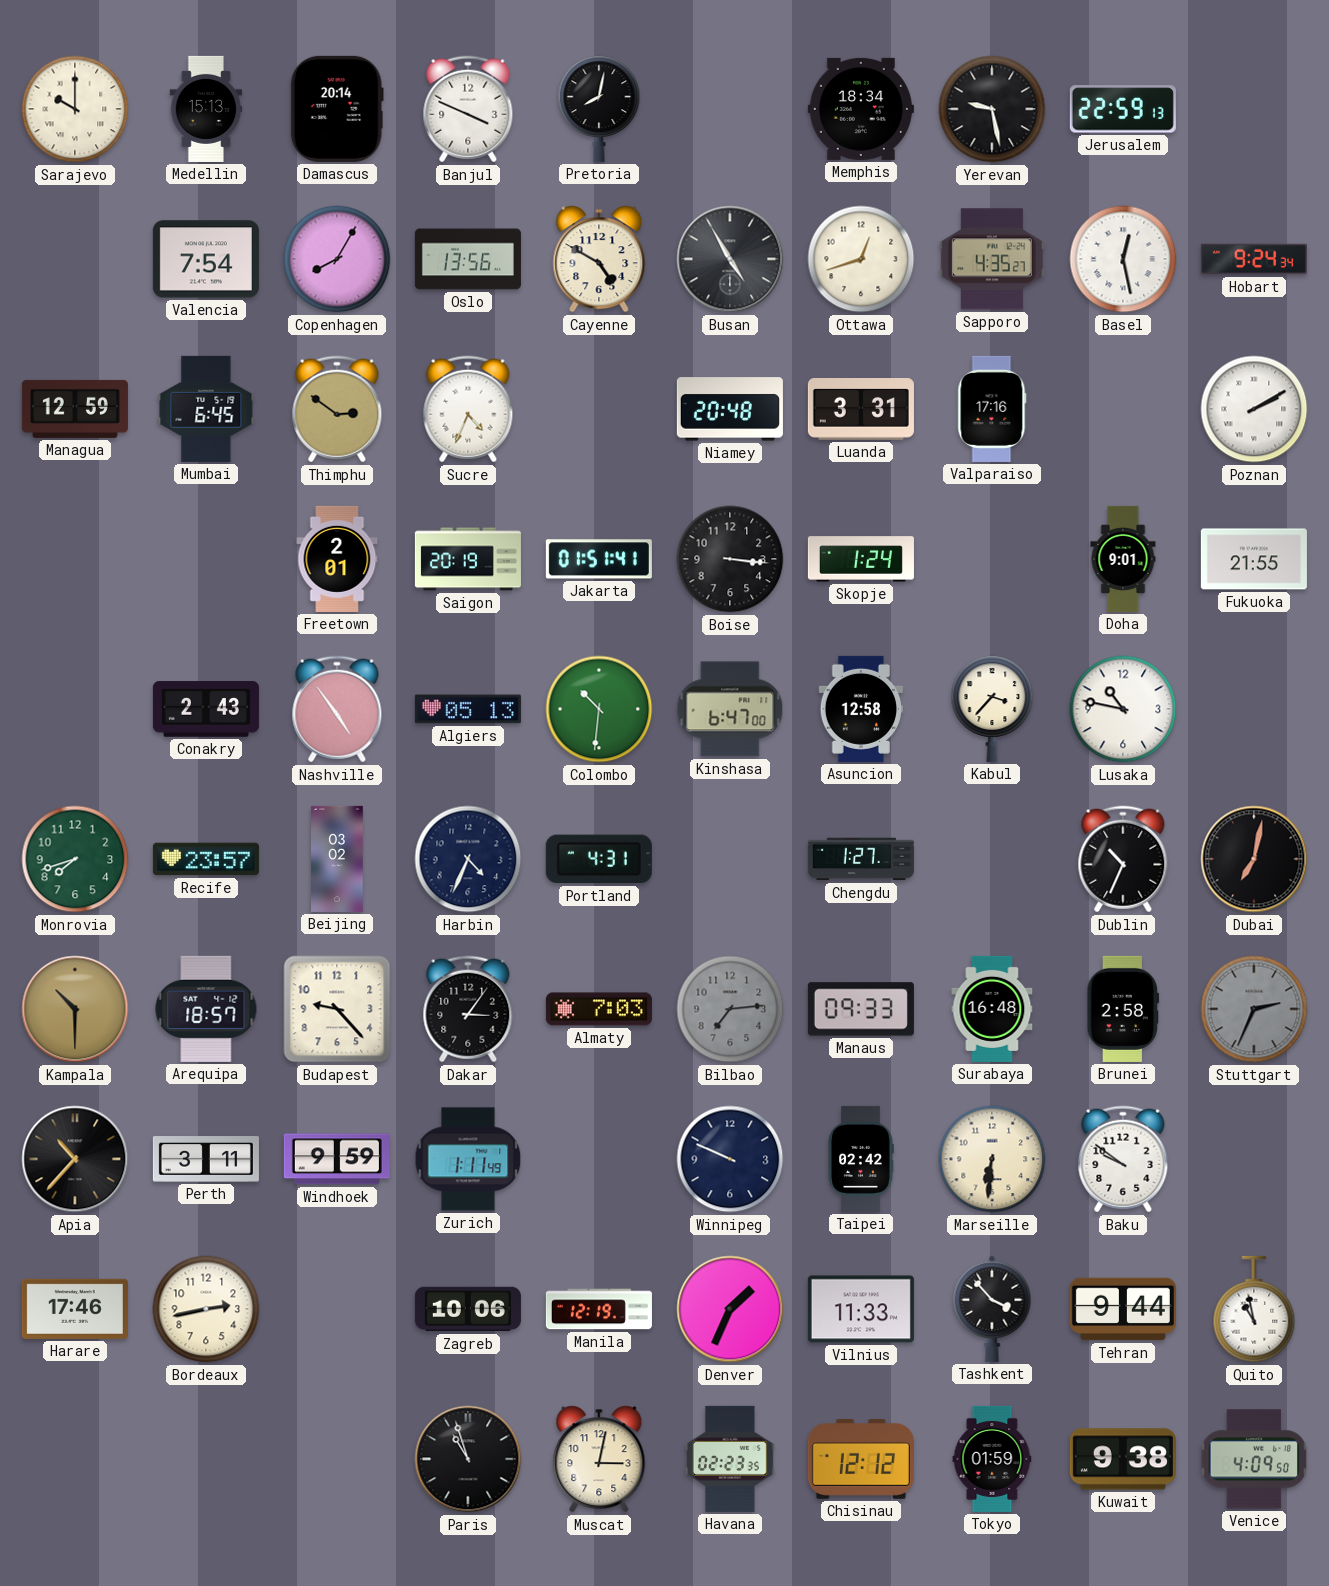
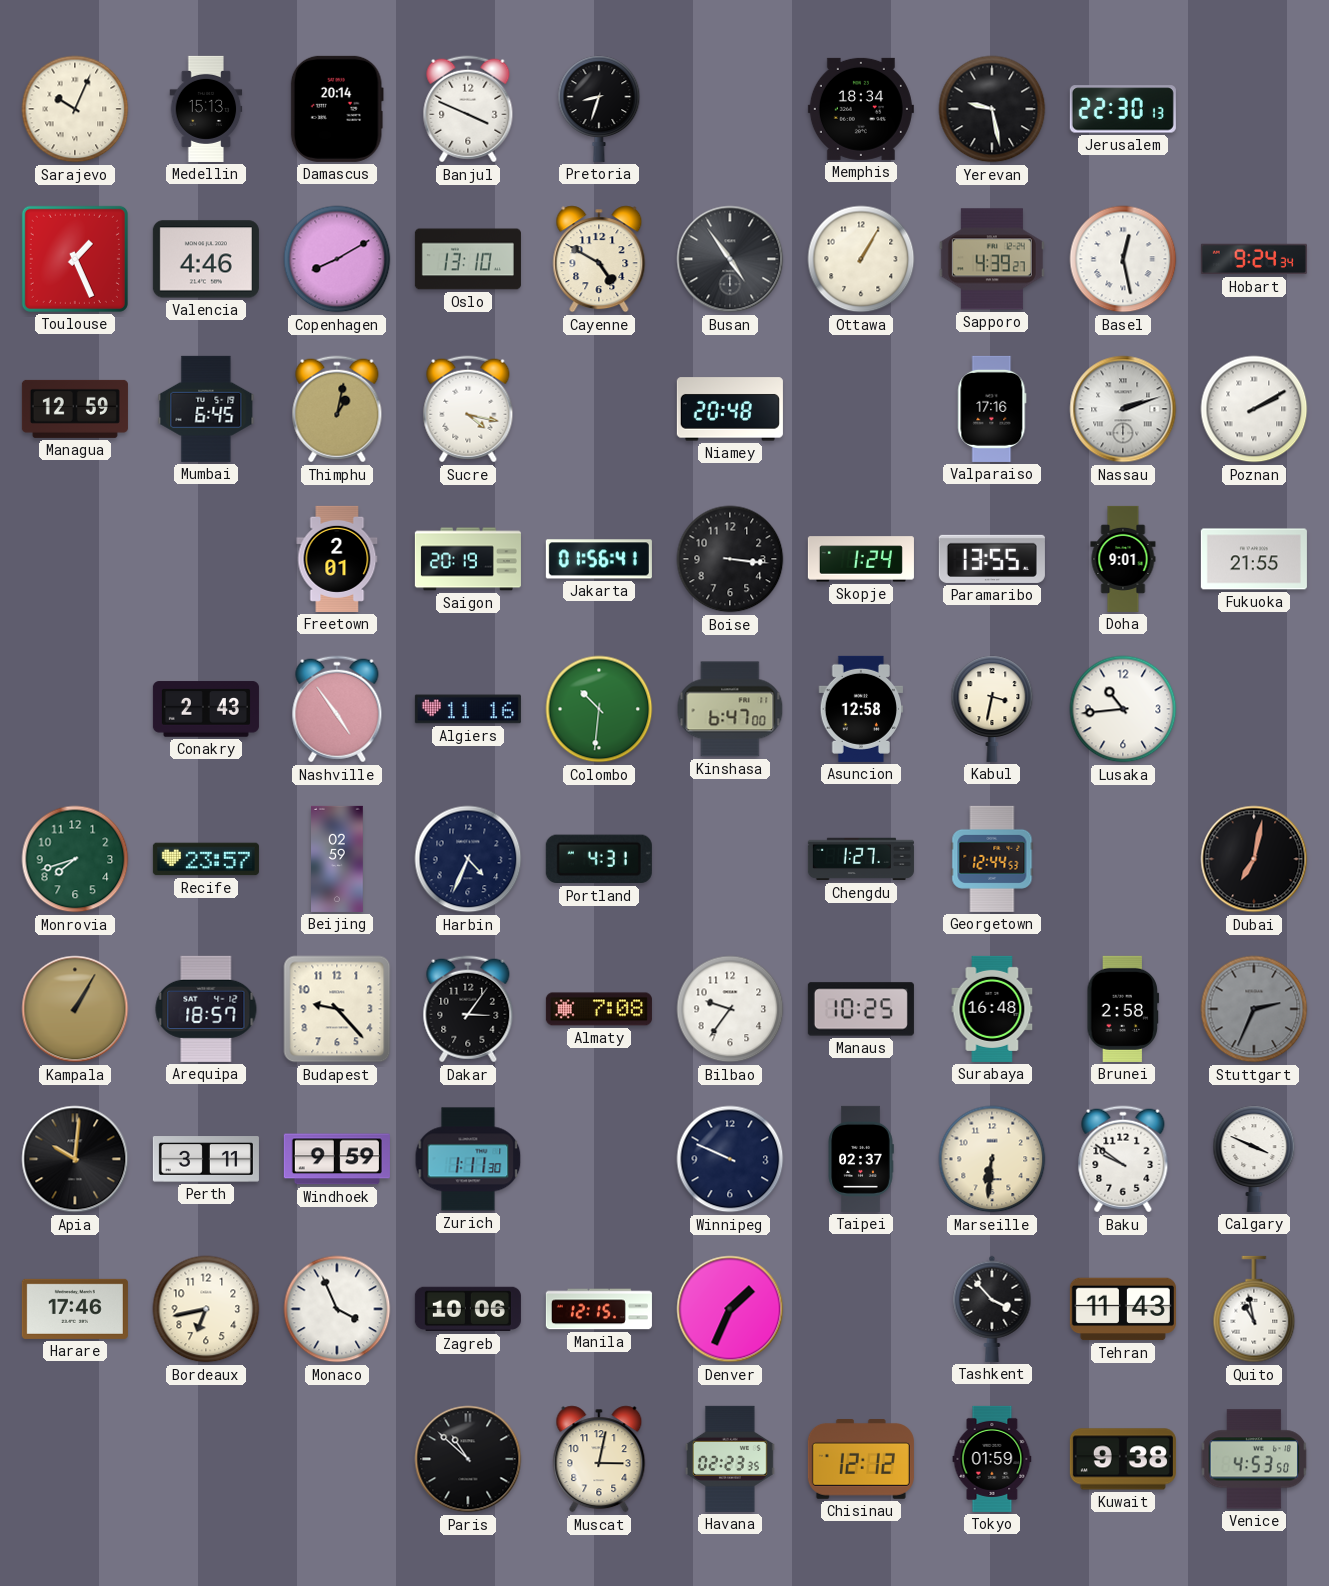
Sarajevo: 10:00 -> 10:04 (75, 109)
Pretoria: 8:02 -> 8:33 (599, 109)
Jerusalem: 22:59 -> 22:30 (1123, 109)
Toulouse: none -> 1:26 (75, 259)
Valencia: 7:54 -> 4:46 (206, 259)
Copenhagen: 8:05 -> 8:10 (337, 259)
Oslo: 13:56 -> 13:10 (468, 259)
Busan: 4:55 -> 4:54 (730, 259)
Ottawa: 12:42 -> 1:05 (861, 259)
Sapporo: 4:35 -> 4:39 (992, 259)
Thimphu: 2:51 -> 1:02 (337, 409)
Sucre: 4:34 -> 4:17 (468, 409)
Luanda: 3:31 -> none (861, 410)
Nassau: none -> 2:12 (1123, 409)
Jakarta: 01:51 -> 01:56 (599, 559)
Paramaribo: none -> 13:55 (992, 559)
Algiers: 05:13 -> 11:16 (468, 709)
Kabul: 3:37 -> 3:32 (992, 709)
Lusaka: 10:47 -> 10:44 (1123, 709)
Beijing: 03:02 -> 02:59 (338, 859)
Georgetown: none -> 12:44 (992, 859)
Dublin: 10:34 -> none (1123, 859)
Kampala: 10:30 -> 1:05 (75, 1009)
Almaty: 7:03 -> 7:08 (599, 1009)
Bilbao: 7:14 -> 9:36 (730, 1009)
Bilbao dial: grey -> white (730, 1009)
Manaus: 09:33 -> 10:25 (861, 1009)
Apia: 10:37 -> 10:01 (75, 1159)
Zurich: 1:11:49 -> 1:11:30 (468, 1159)
Taipei: 02:42 -> 02:37 (861, 1159)
Calgary: none -> 3:49 (1254, 1159)
Bordeaux: 2:43 -> 6:43 (206, 1309)
Monaco: none -> 3:56 (337, 1309)
Manila: 12:19 -> 12:15 (599, 1309)
Vilnius: 11:33 -> none (861, 1309)
Tehran: 9:44 -> 11:43 (1123, 1309)
Paris: 10:57 -> 10:52 (468, 1459)
Venice: 4:09 -> 4:53 (1254, 1459)
